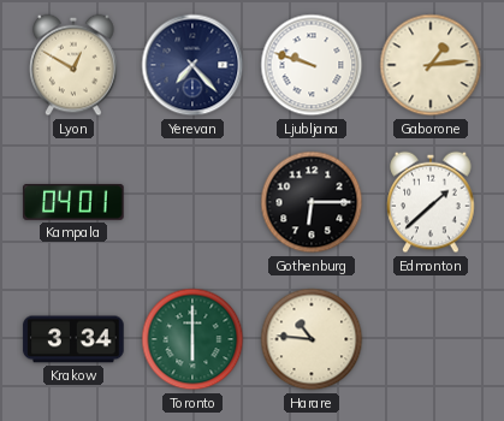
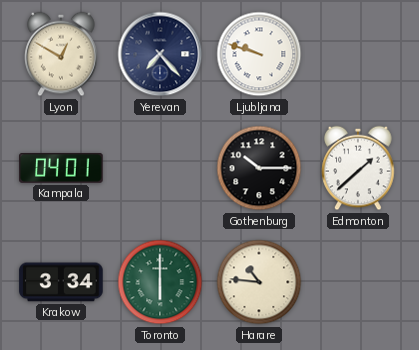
Gaborone: 1:14 -> none (431, 65)
Gothenburg: 6:15 -> 10:15 (259, 168)
